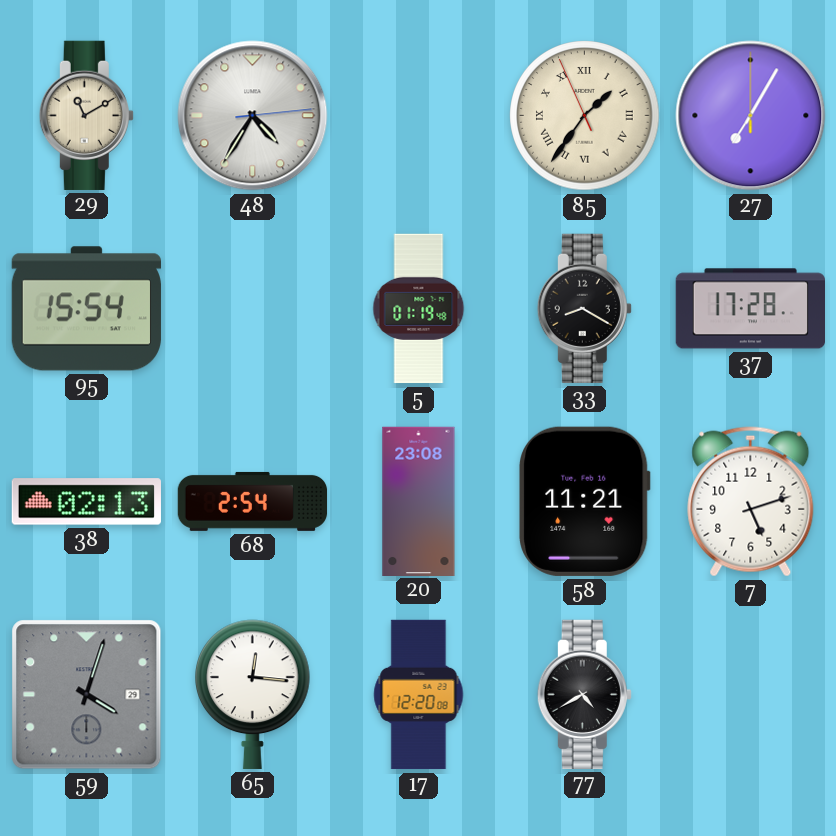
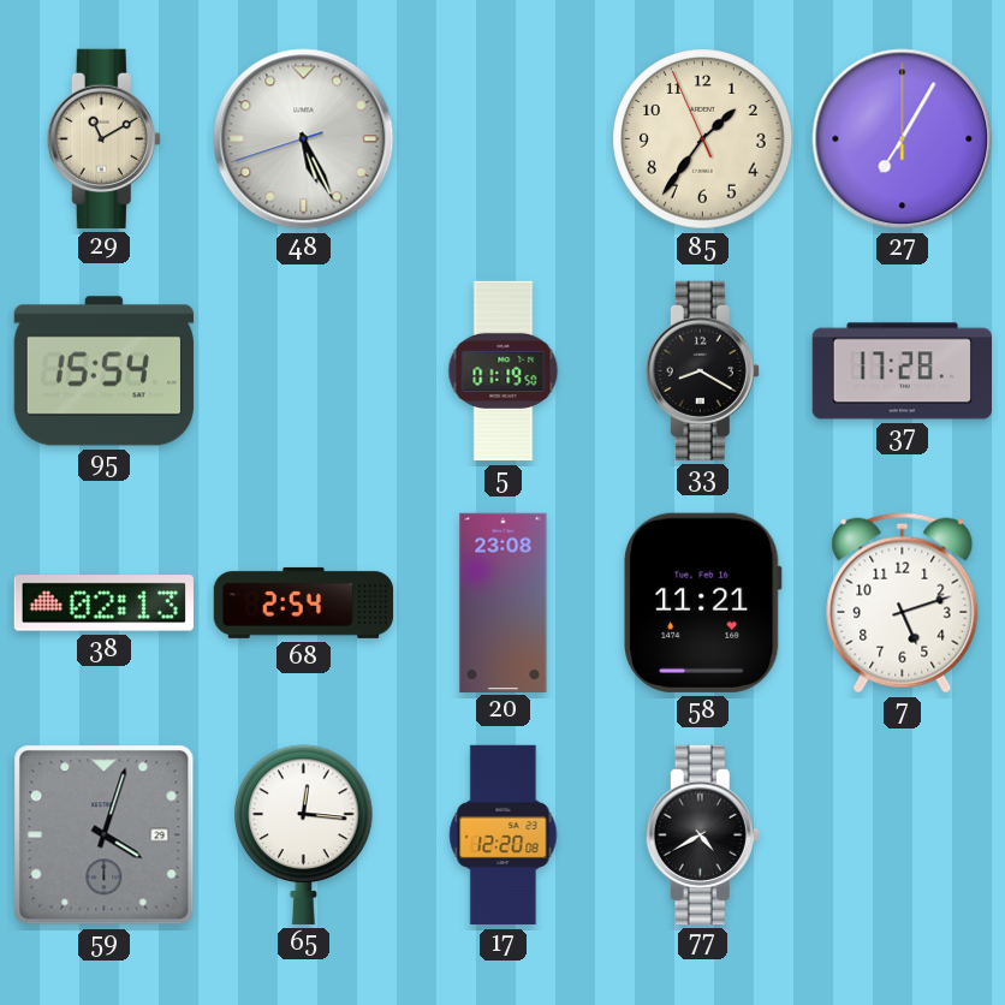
48: 4:35 -> 5:25 (304, 139)
85 numerals: Roman -> Arabic (703, 139)
5: 01:19:48 -> 01:19:50 (504, 371)
